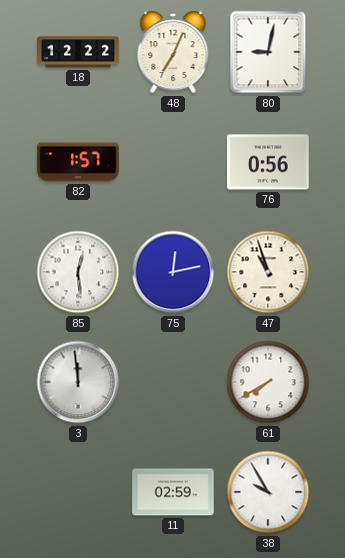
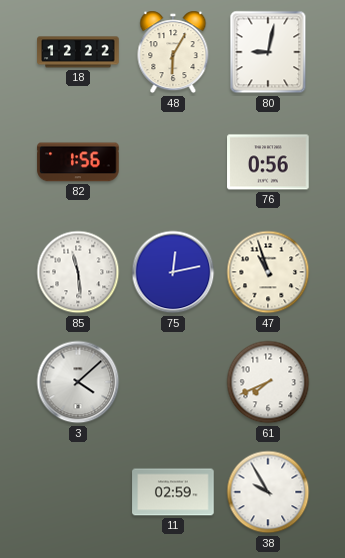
48: 7:04 -> 6:05 (173, 52)
82: 1:57 -> 1:56 (78, 162)
85: 12:29 -> 11:29 (78, 272)
3: 11:59 -> 4:08 (78, 382)
61: 7:40 -> 7:41 (268, 382)
